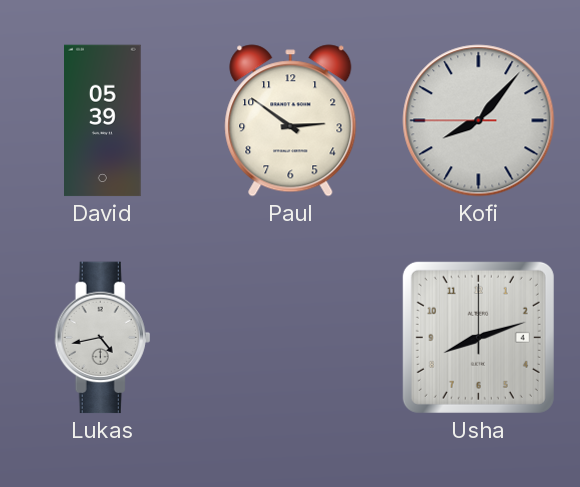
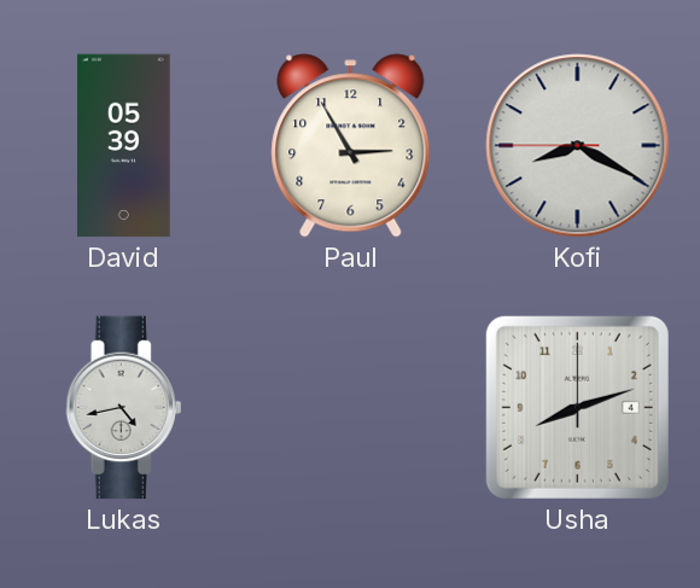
Paul: 2:51 -> 2:55 (351, 146)
Kofi: 8:06 -> 8:19 (578, 146)
